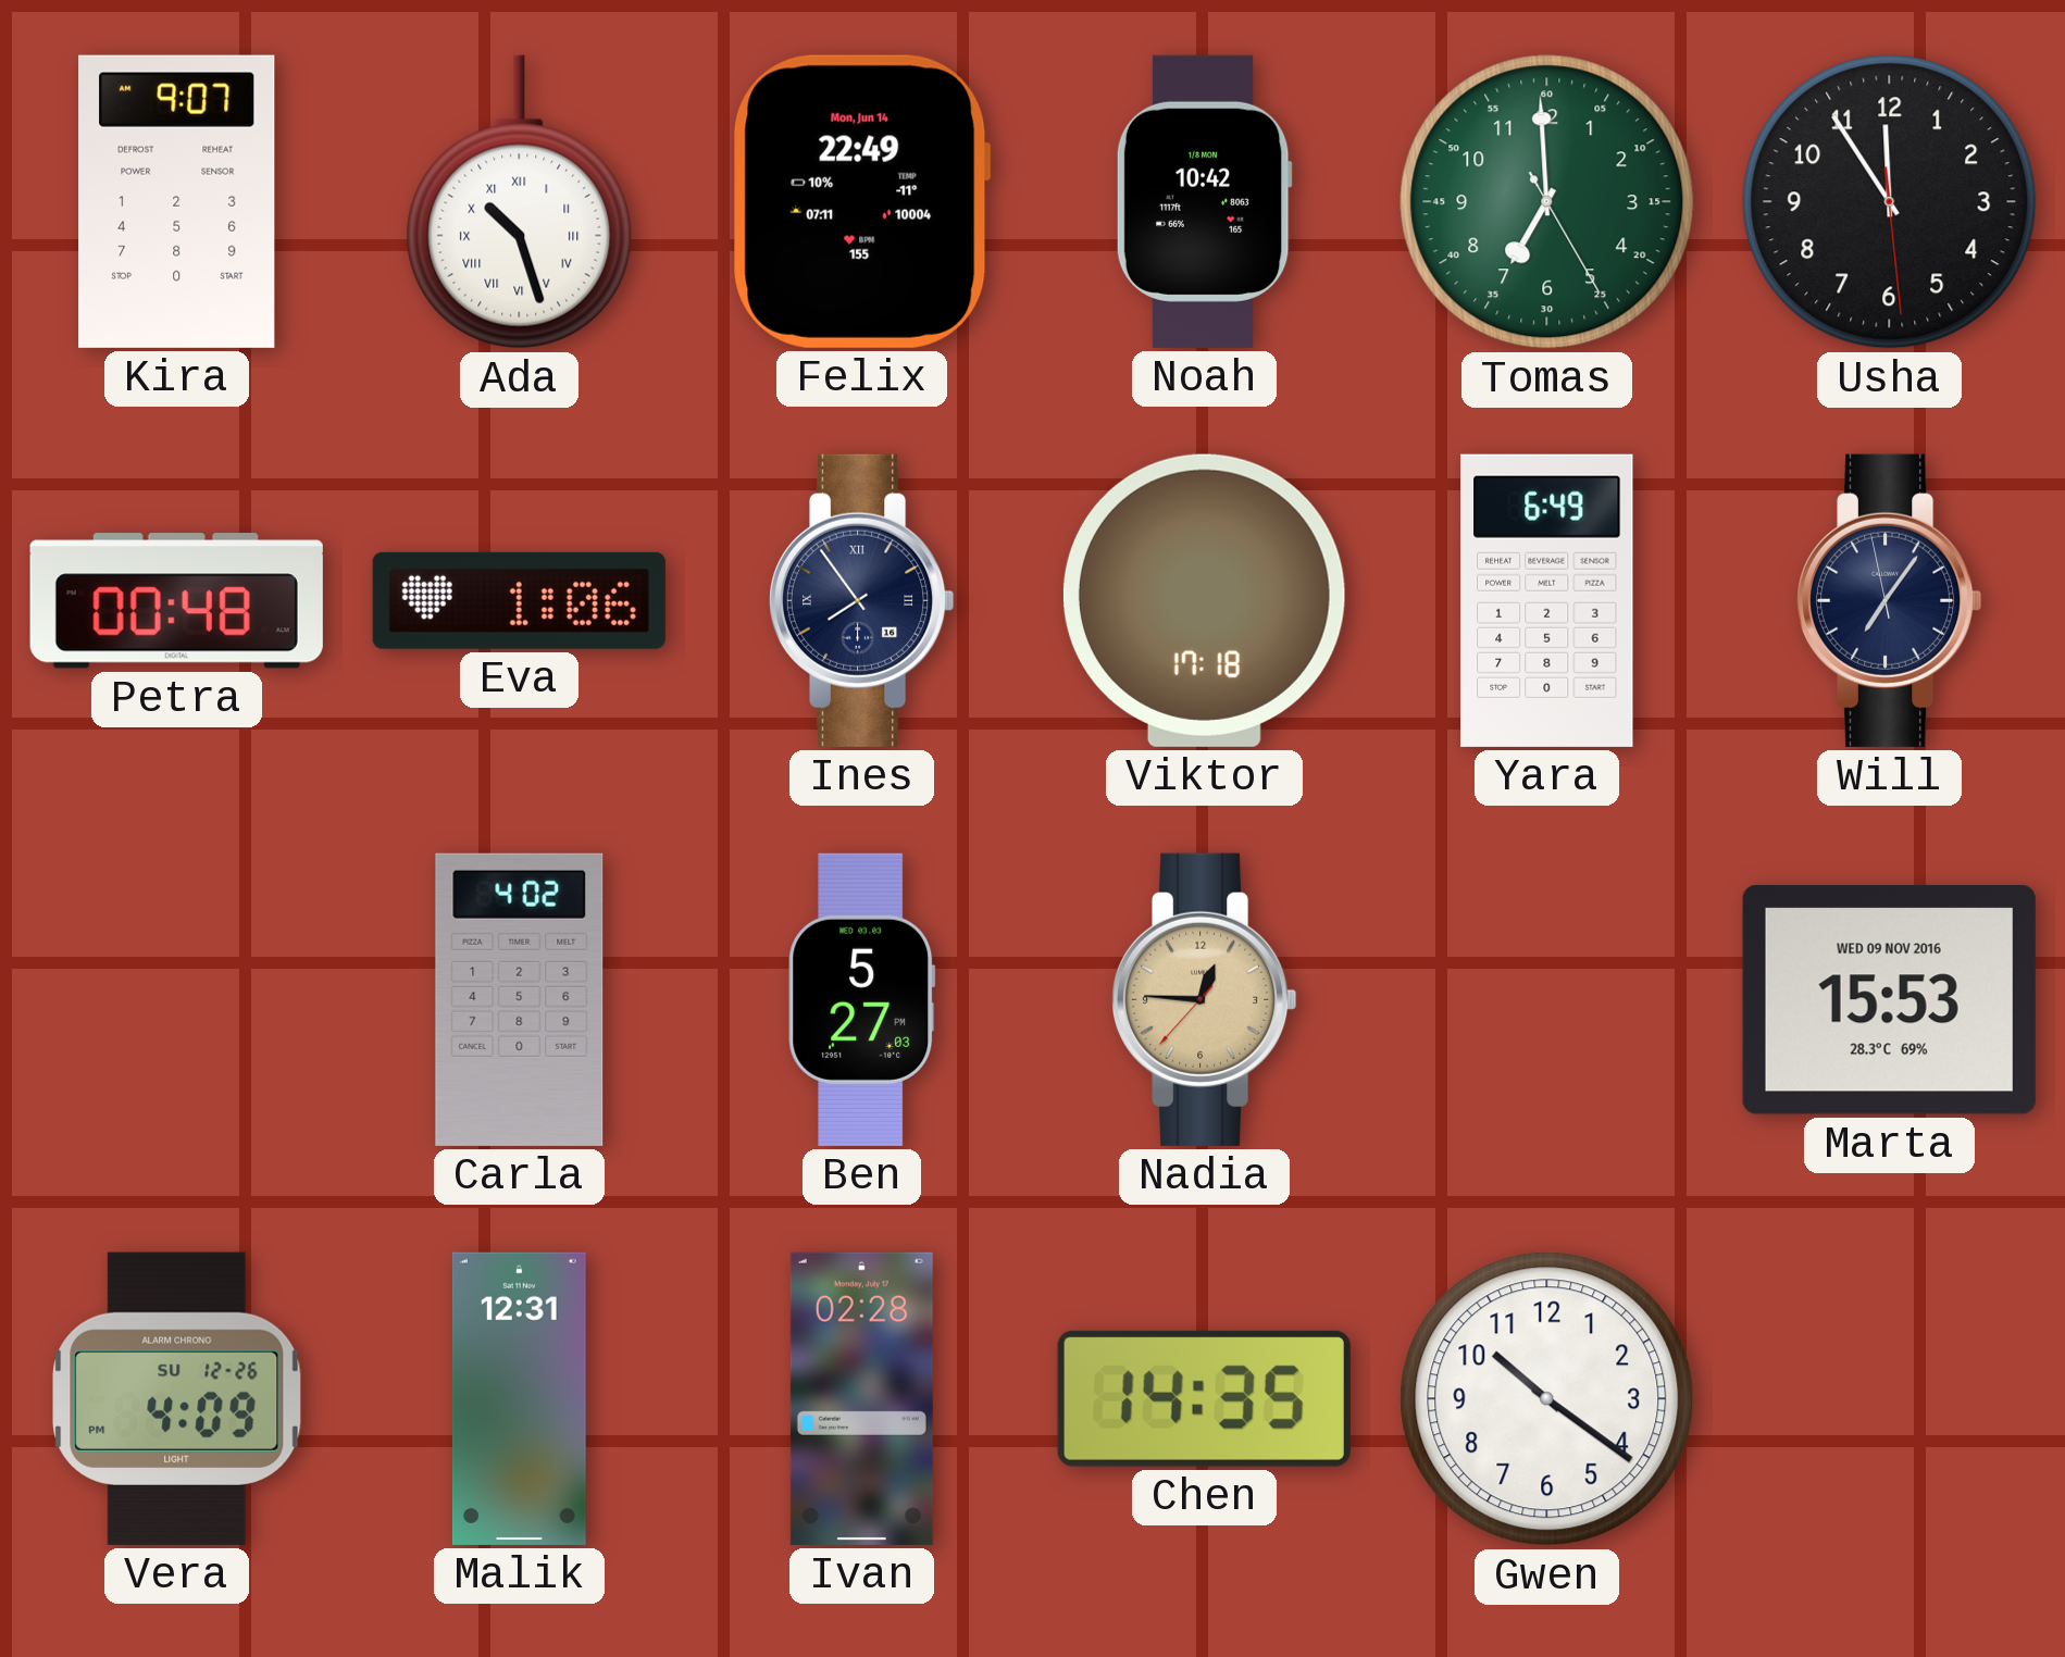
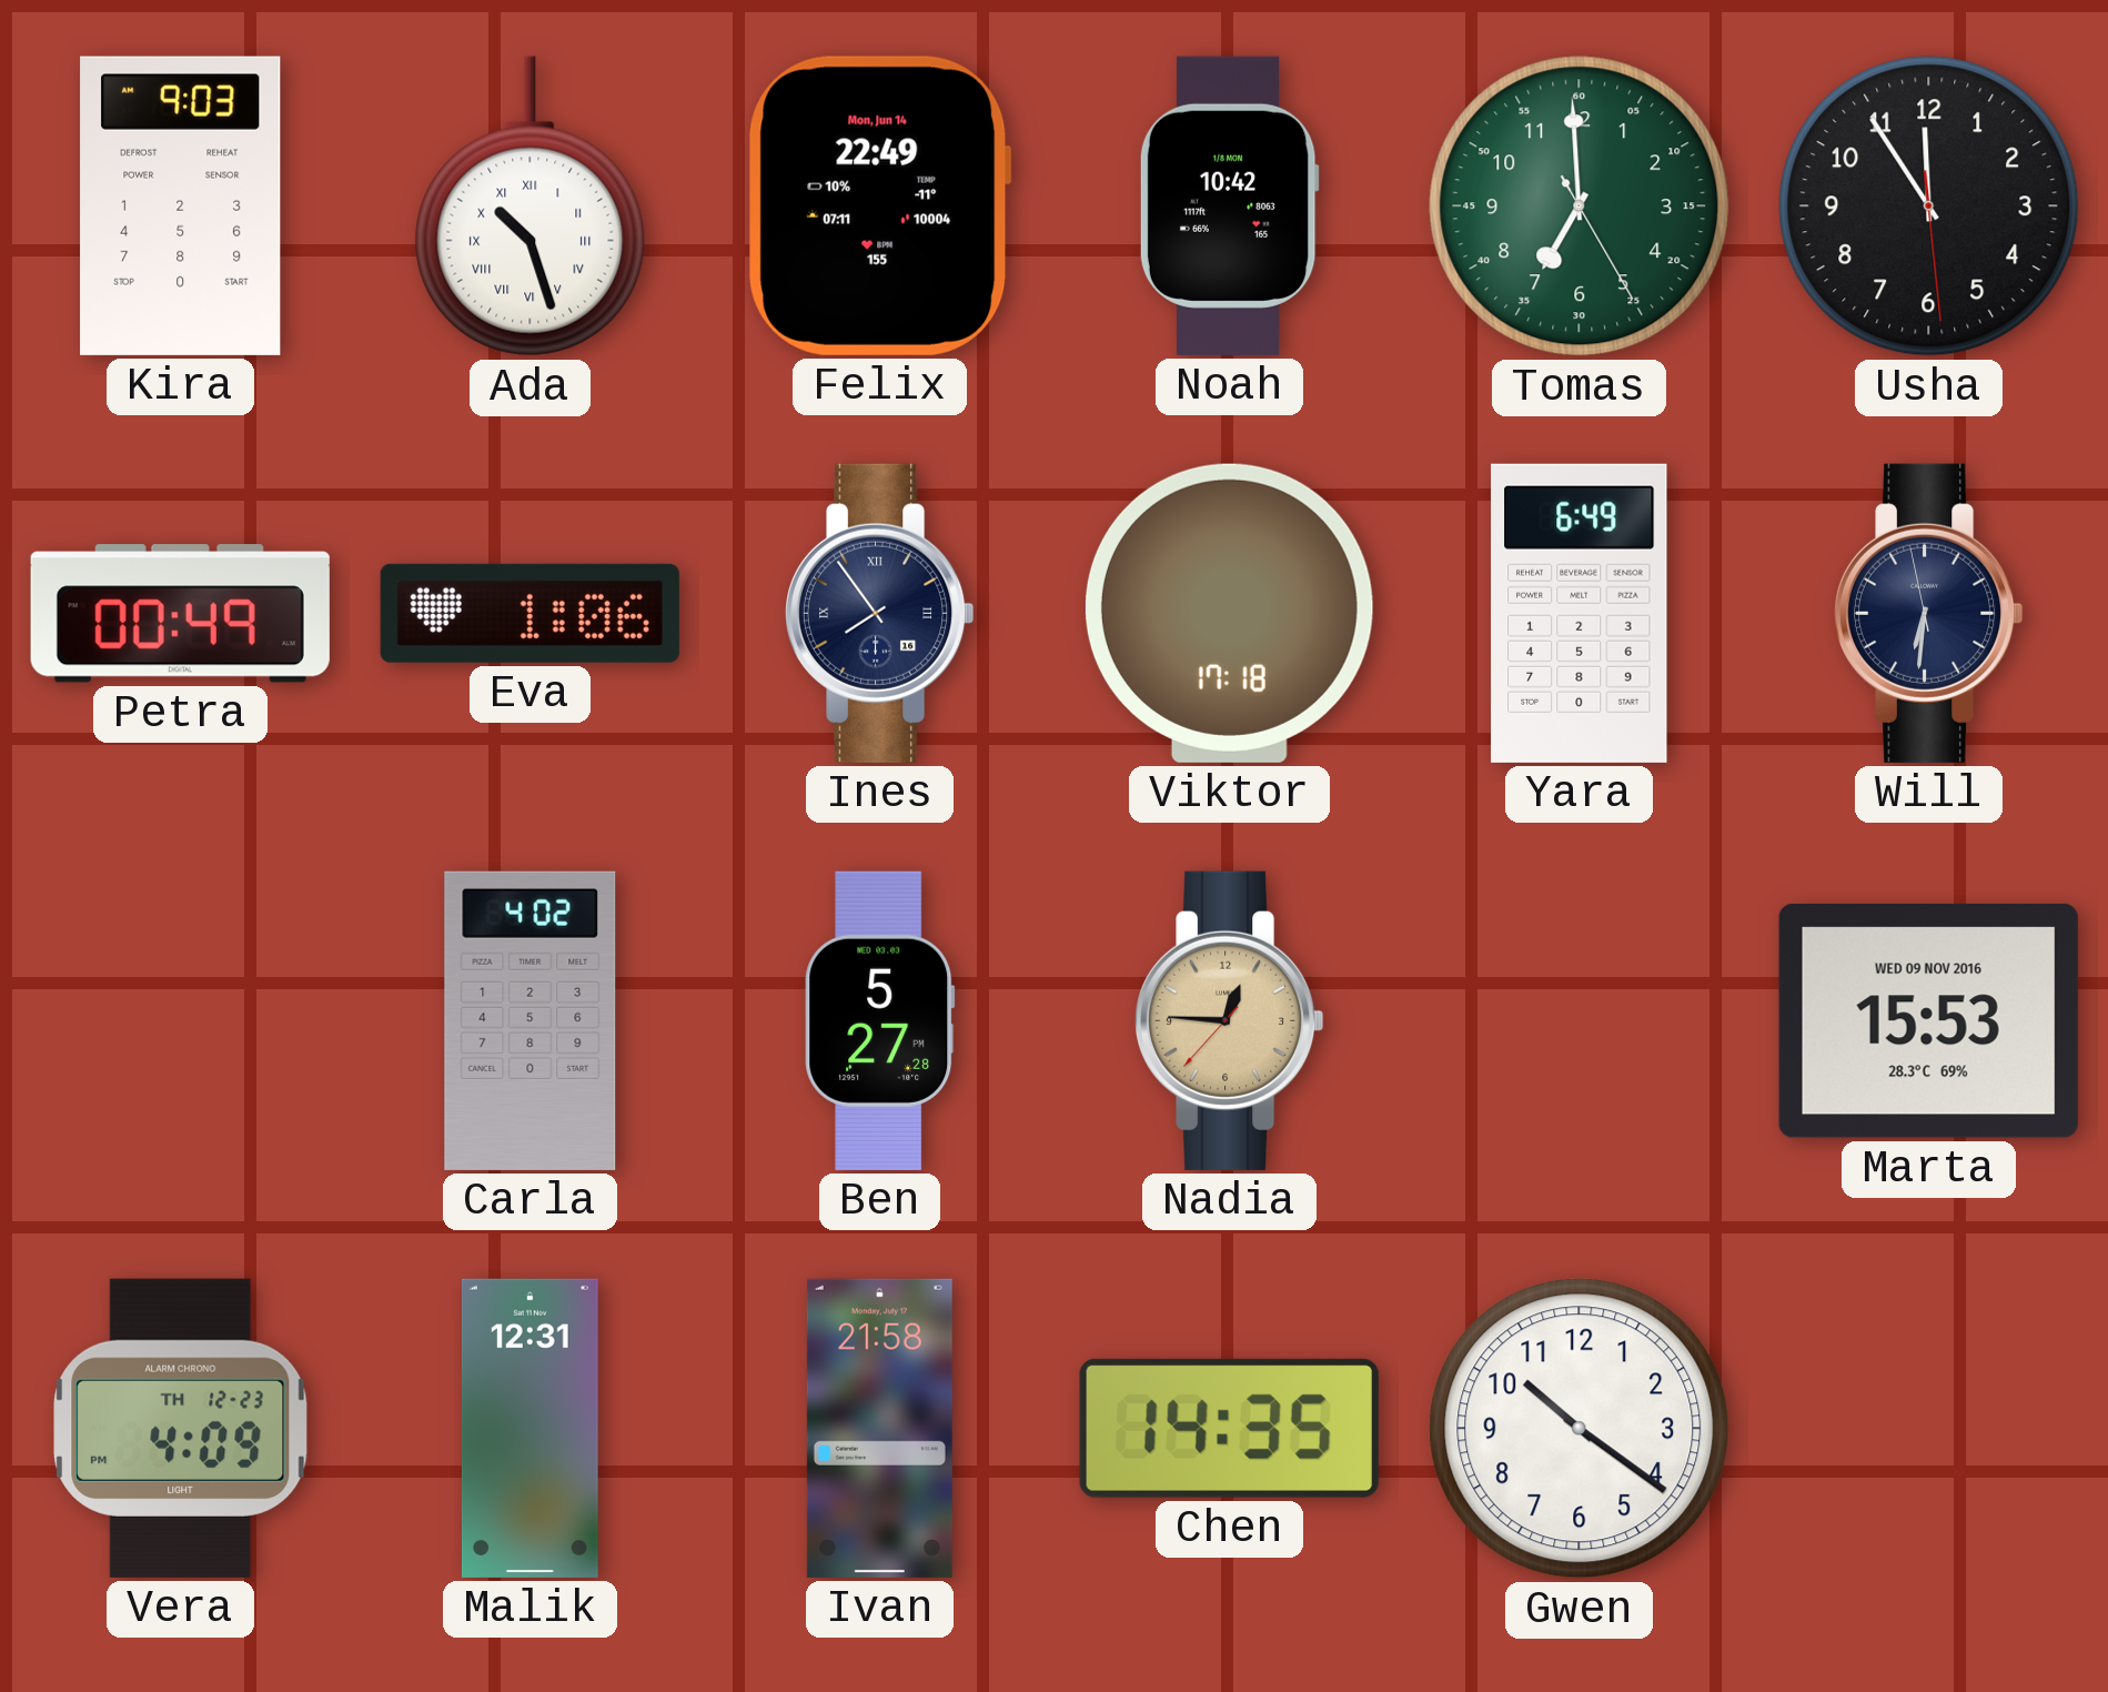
Kira: 9:07 -> 9:03 (181, 205)
Petra: 00:48 -> 00:49 (180, 614)
Will: 7:05 -> 6:30 (1929, 613)
Ben: 5:27:03 PM -> 5:27:28 PM (880, 1020)
Vera date: SU 12-26 -> TH 12-23 (181, 1428)
Ivan: 02:28 -> 21:58 (879, 1428)
